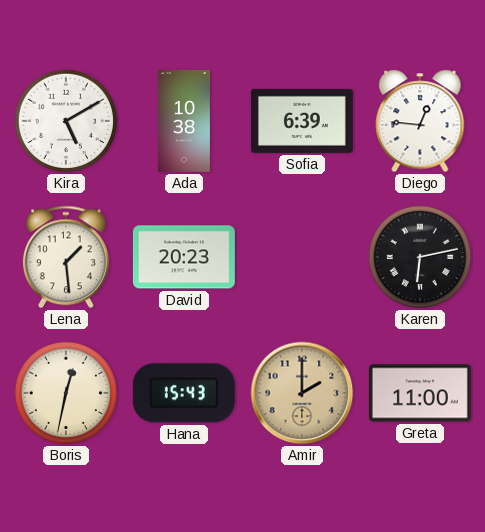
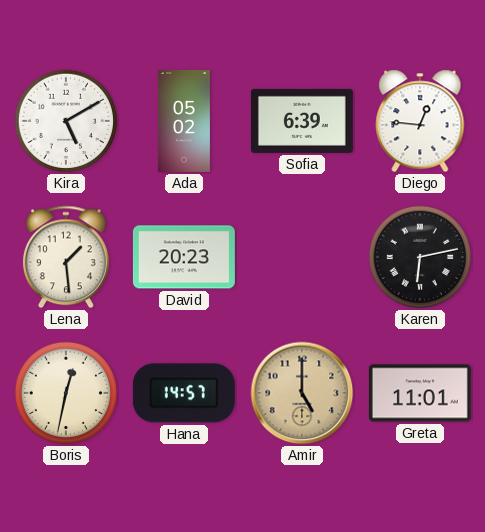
Ada: 10:38 -> 05:02 (184, 121)
Hana: 15:43 -> 14:57 (184, 393)
Amir: 2:00 -> 5:00 (302, 393)
Greta: 11:00 -> 11:01 (420, 393)
